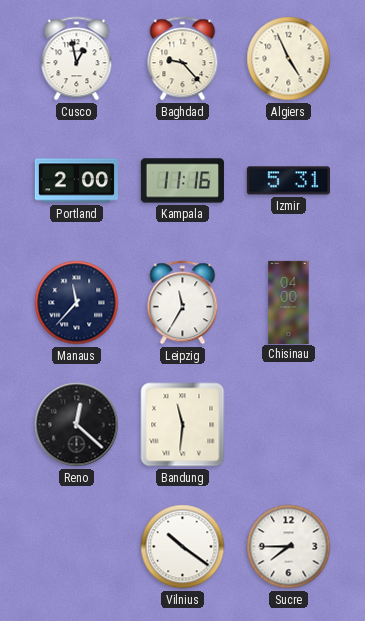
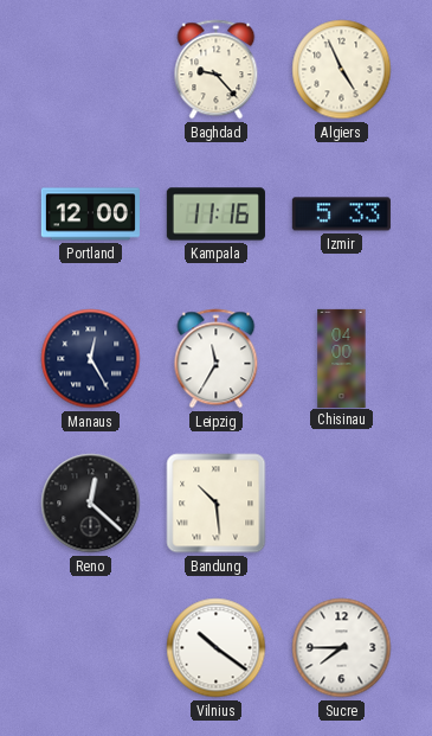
Cusco: 12:58 -> none (77, 59)
Portland: 2:00 -> 12:00 (90, 215)
Izmir: 5:31 -> 5:33 (341, 215)
Manaus: 11:37 -> 12:25 (91, 359)
Bandung: 11:31 -> 10:29 (217, 504)
